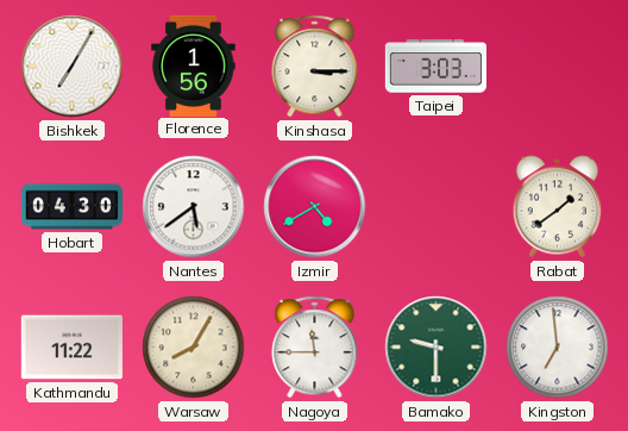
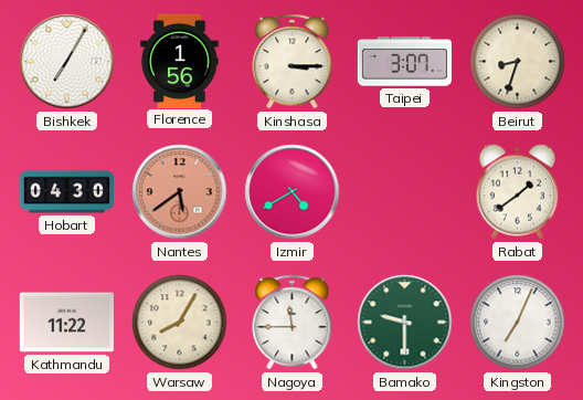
Taipei: 3:03 -> 3:07 (404, 62)
Beirut: none -> 8:33 (518, 62)
Nantes dial: white -> salmon (180, 192)
Kingston: 6:59 -> 7:04 (518, 323)
